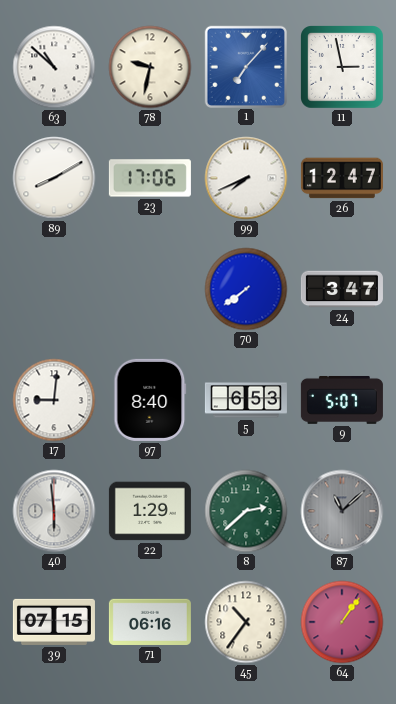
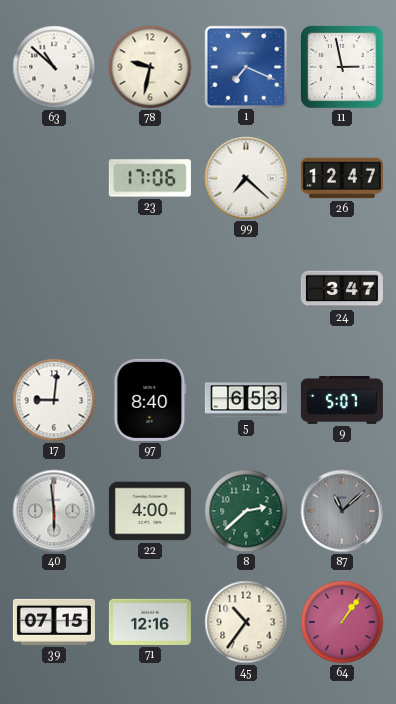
1: 7:07 -> 7:19 (245, 66)
89: 8:10 -> none (54, 178)
99: 7:41 -> 7:22 (246, 178)
70: 7:39 -> none (246, 289)
22: 1:29 -> 4:00 (150, 511)
71: 06:16 -> 12:16 (150, 622)
